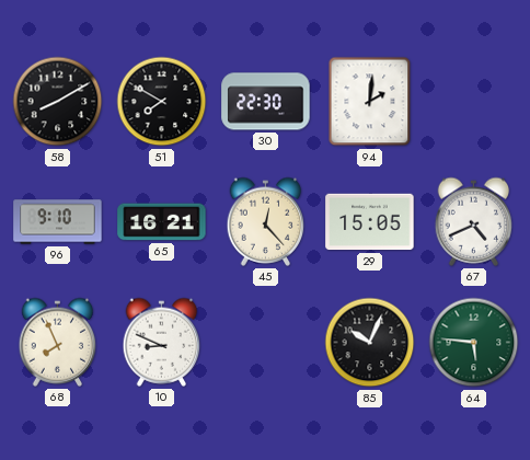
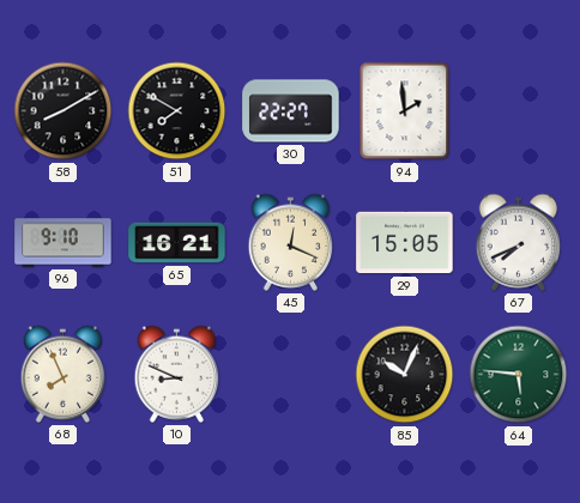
30: 22:30 -> 22:27 (291, 111)
94: 2:01 -> 1:59 (405, 111)
45: 12:23 -> 12:19 (291, 242)
67: 4:41 -> 7:41 (519, 242)
